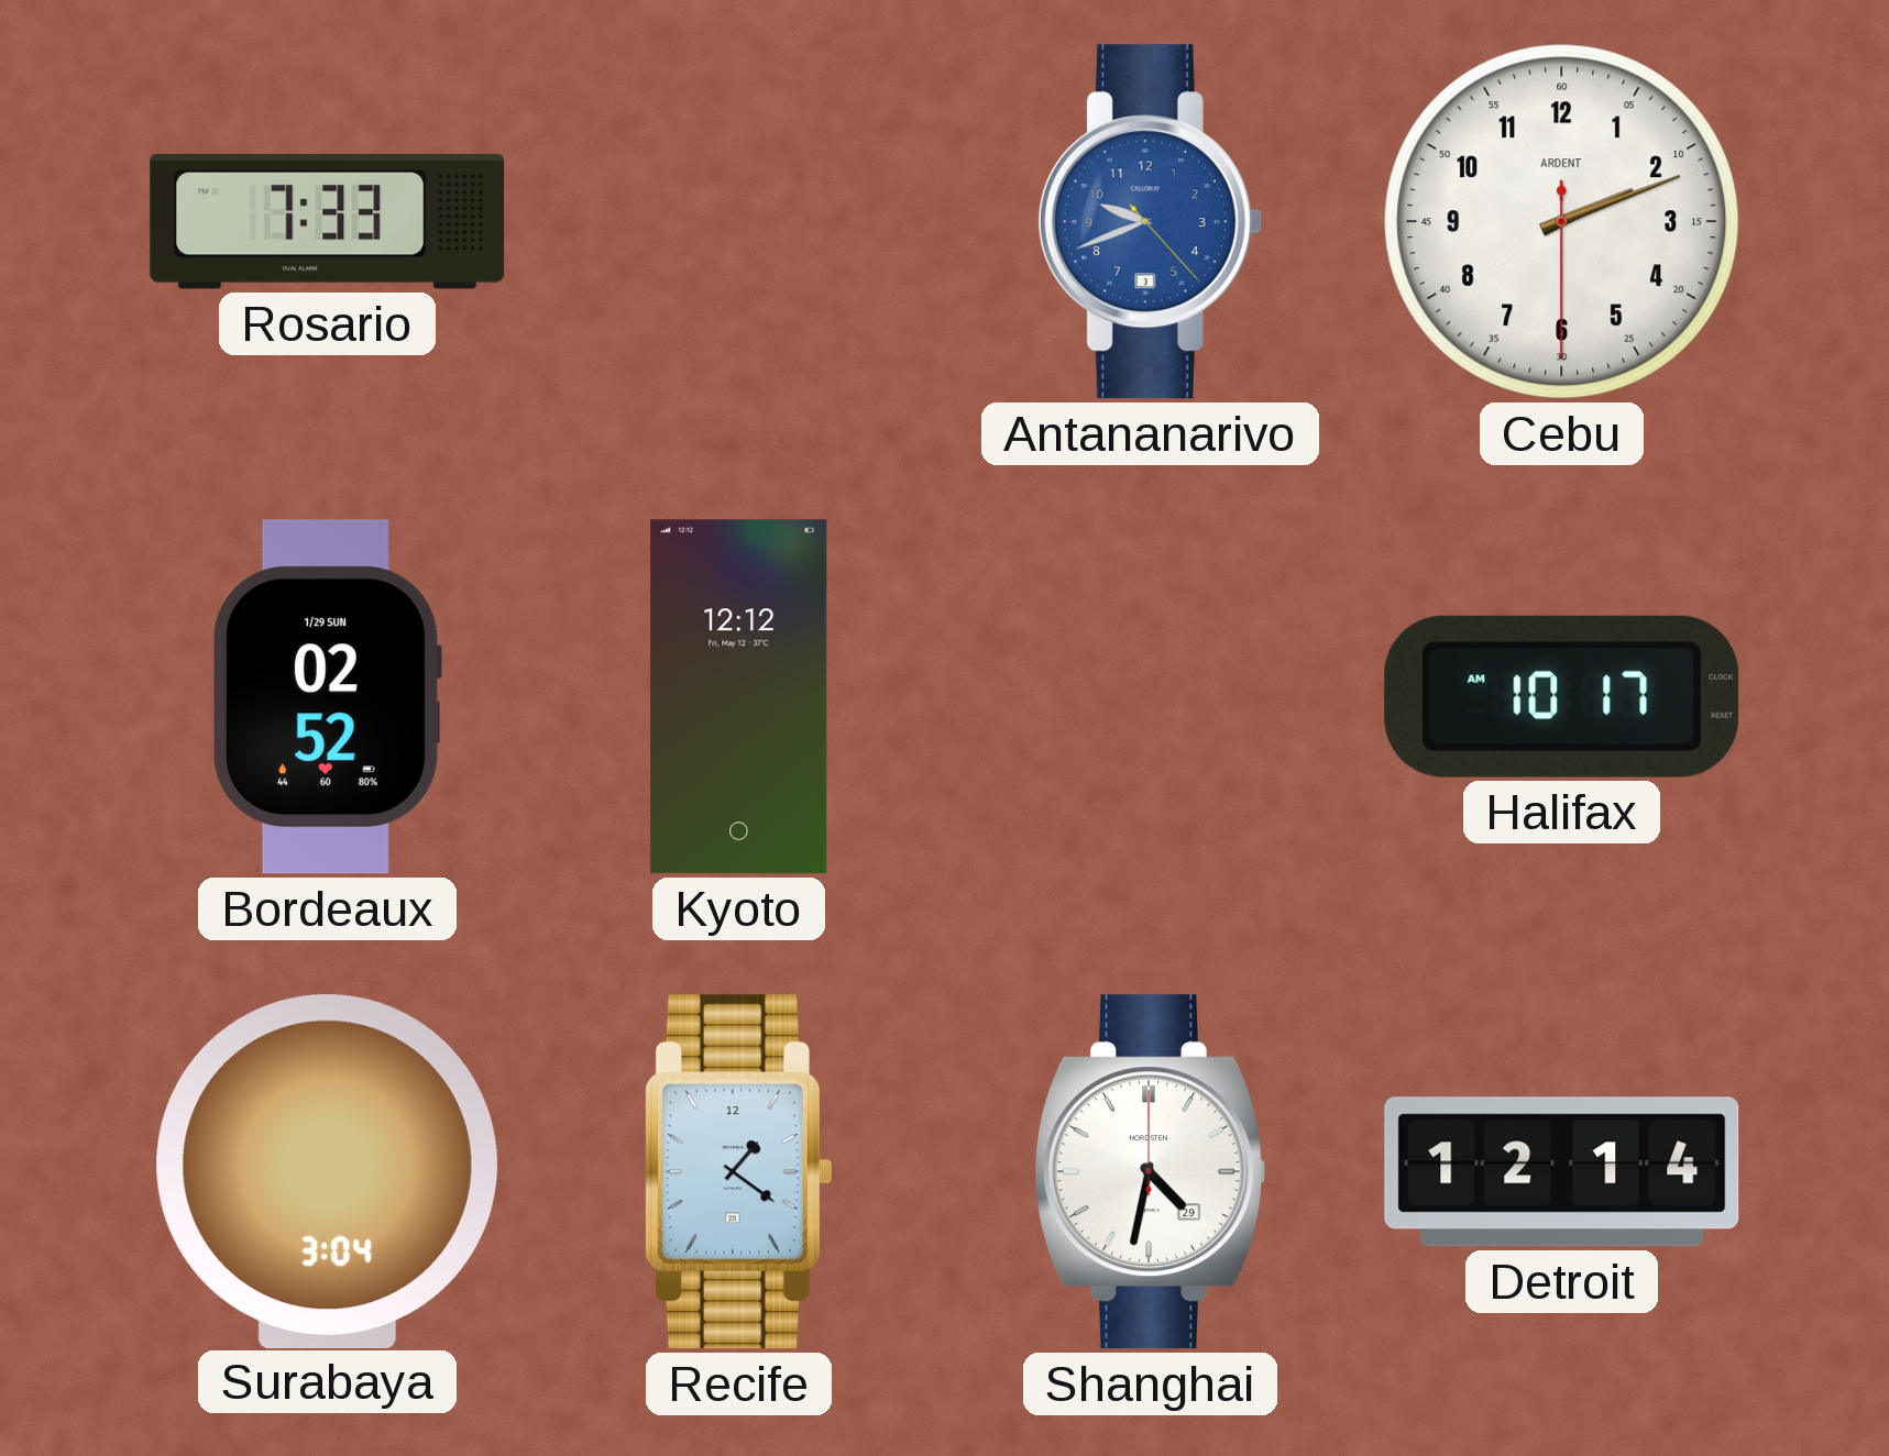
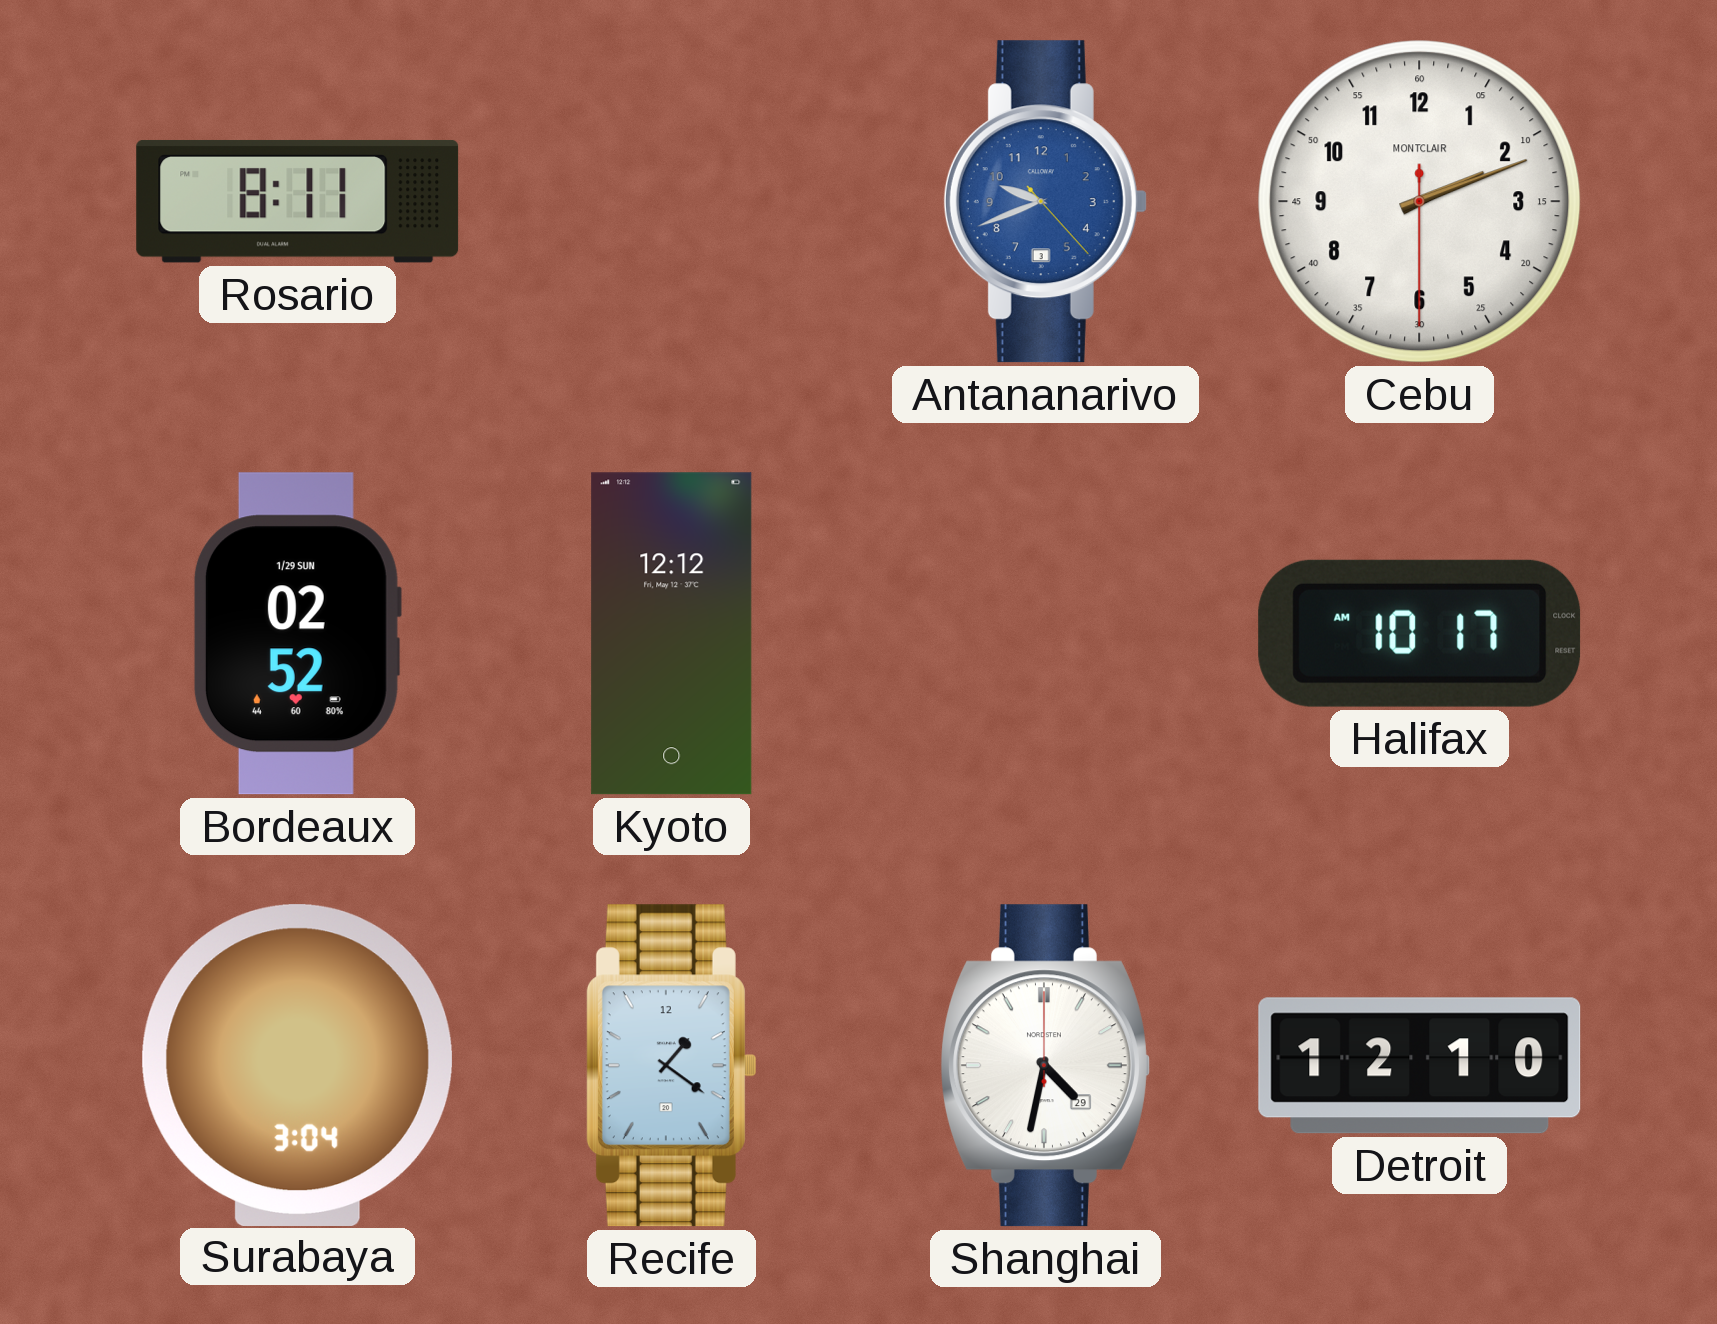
Rosario: 7:33 -> 8:11 (298, 201)
Cebu brand: ARDENT -> MONTCLAIR (1420, 202)
Detroit: 12:14 -> 12:10 (1420, 1066)
